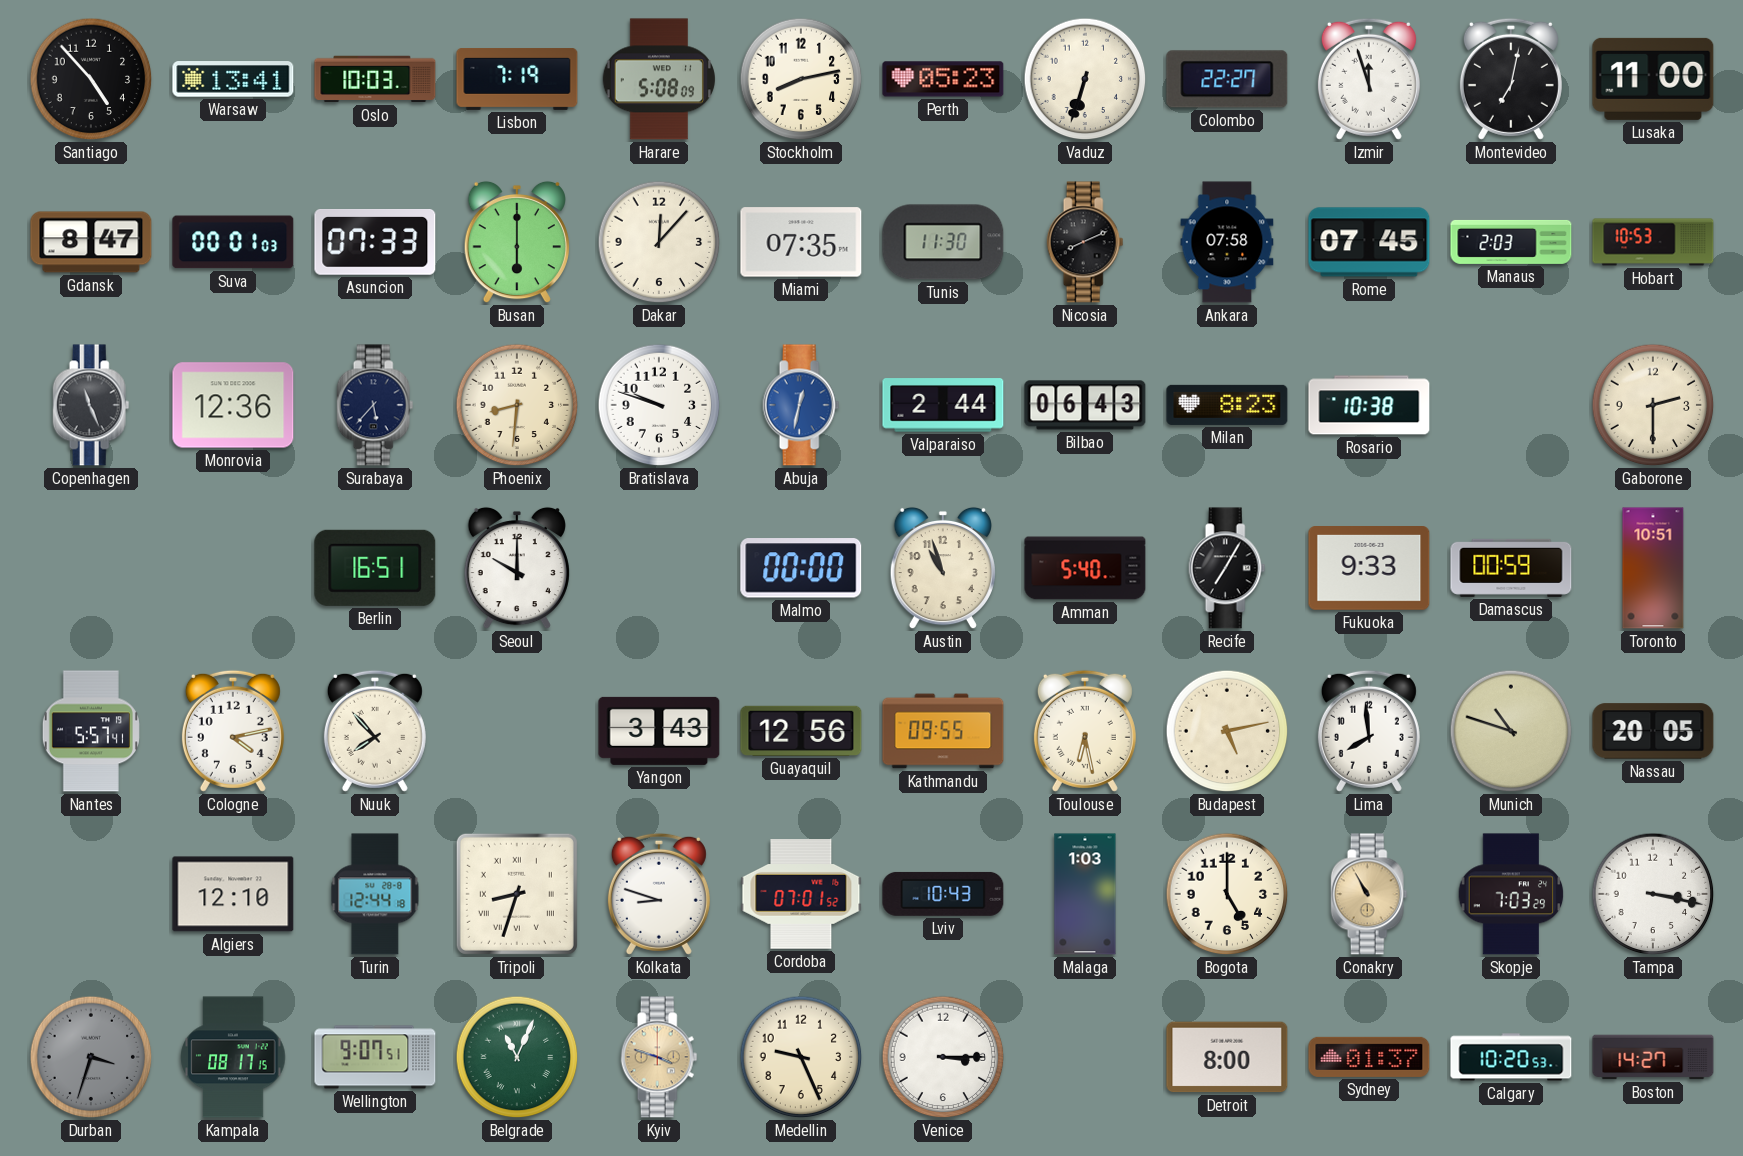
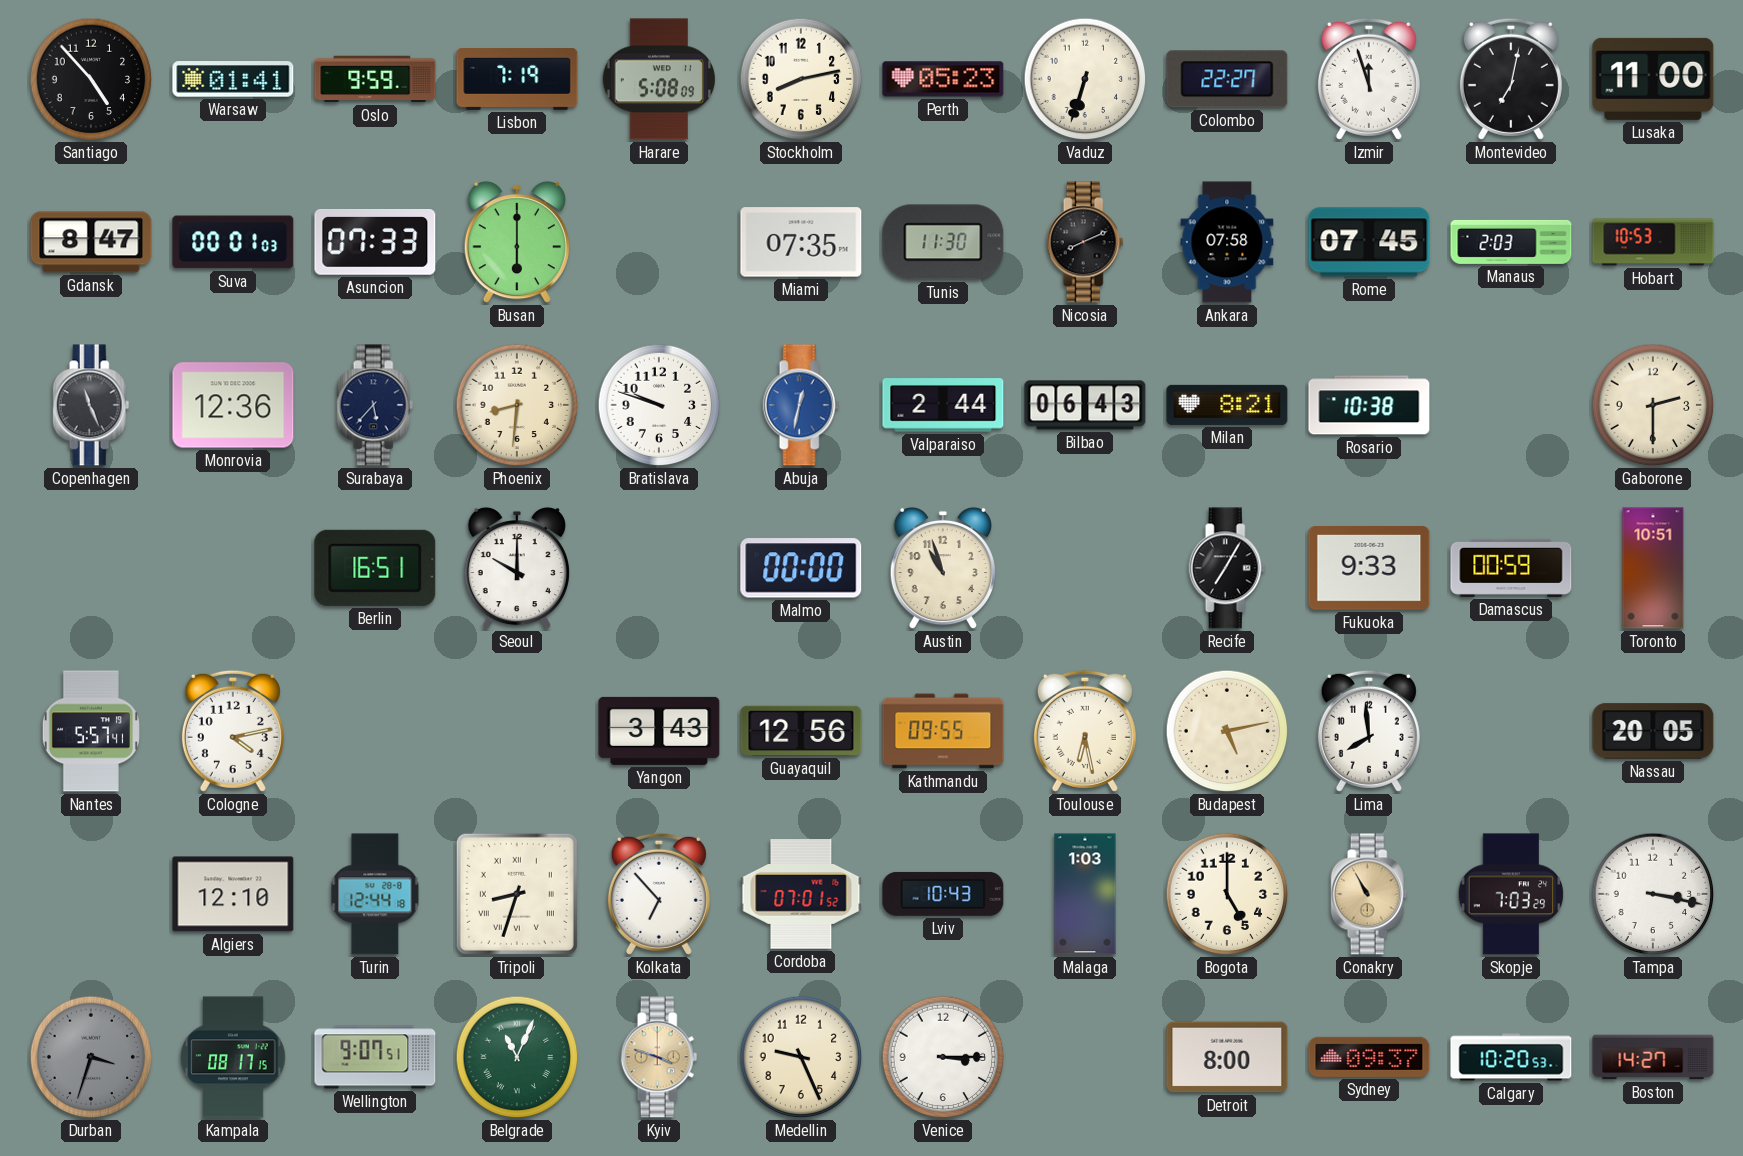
Warsaw: 13:41 -> 01:41 (233, 79)
Oslo: 10:03 -> 9:59 (375, 79)
Dakar: 12:07 -> none (659, 242)
Milan: 8:23 -> 8:21 (1227, 405)
Amman: 5:40 -> none (1085, 568)
Nuuk: 7:53 -> none (375, 731)
Munich: 10:48 -> none (1511, 731)
Kolkata: 8:48 -> 6:53 (659, 894)
Sydney: 01:37 -> 09:37 (1369, 1057)
